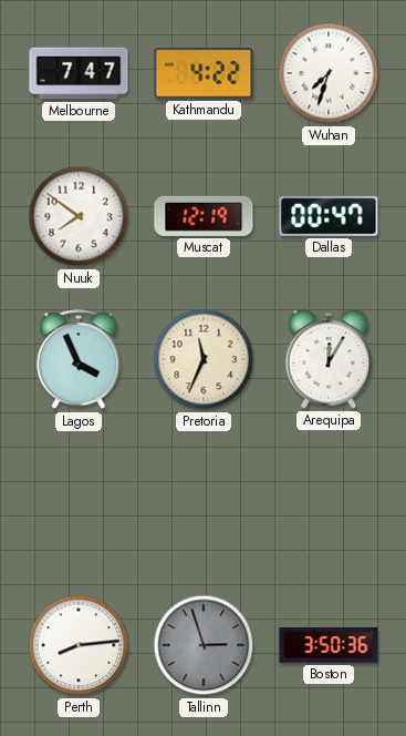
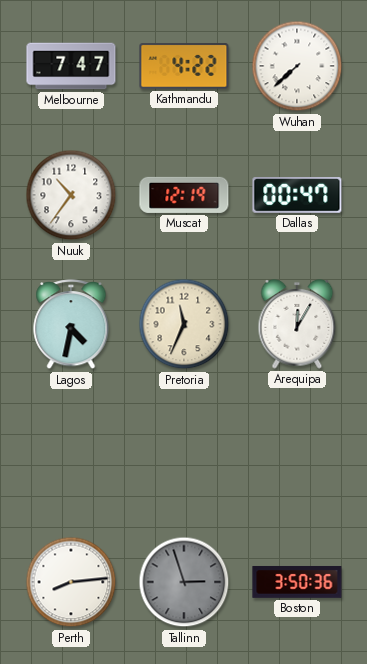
Wuhan: 7:33 -> 7:38 (297, 66)
Nuuk: 7:51 -> 10:36 (71, 195)
Lagos: 3:56 -> 4:32 (71, 325)
